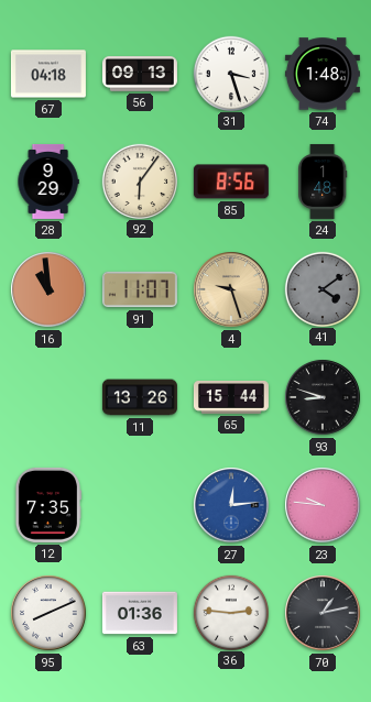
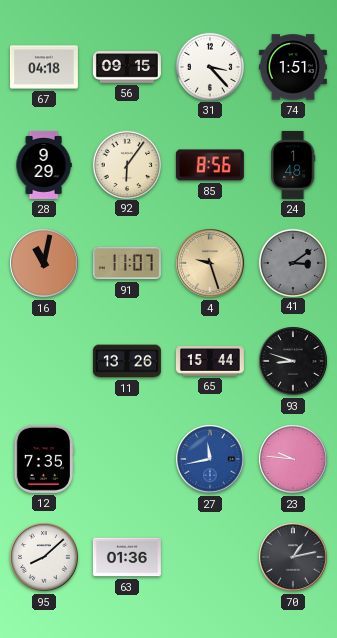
56: 09:13 -> 09:15 (127, 67)
31: 3:27 -> 3:23 (209, 66)
74: 1:48 -> 1:51 (293, 67)
16: 10:59 -> 11:02 (44, 263)
41: 4:09 -> 3:09 (292, 262)
27: 12:14 -> 11:43 (210, 459)
95: 8:11 -> 8:08 (44, 557)
36: 2:46 -> none (230, 612)
